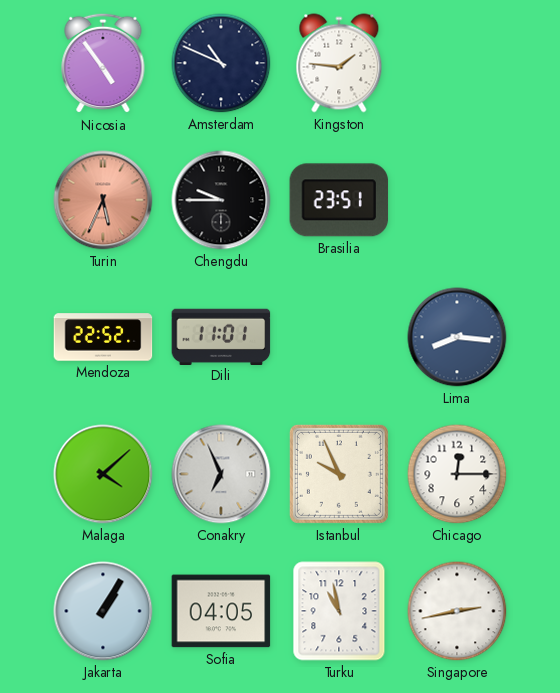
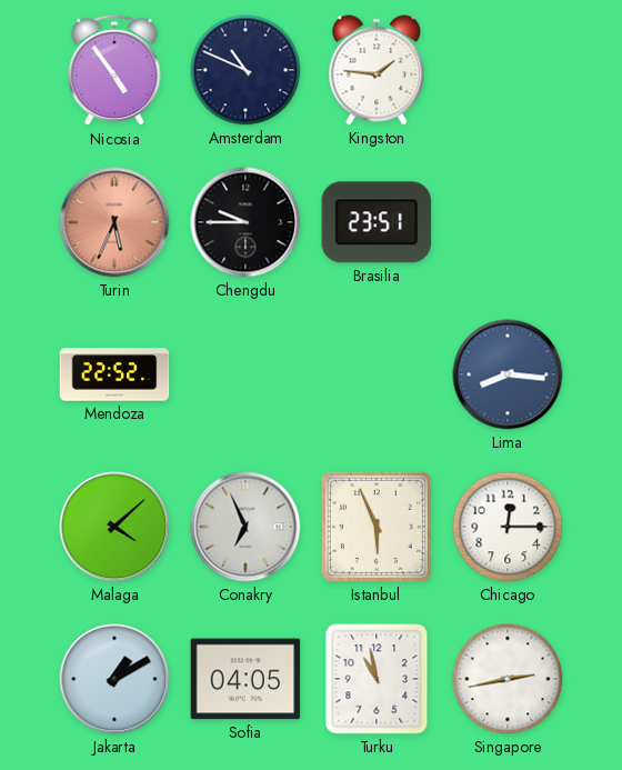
Dili: 11:01 -> none (221, 336)
Istanbul: 9:56 -> 5:56 (377, 527)
Jakarta: 1:05 -> 1:10 (114, 679)
